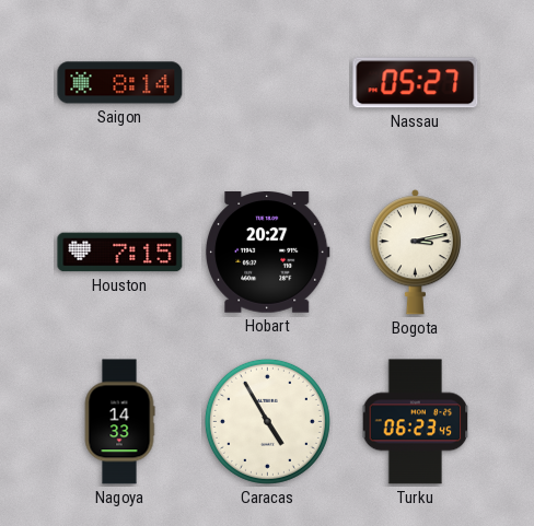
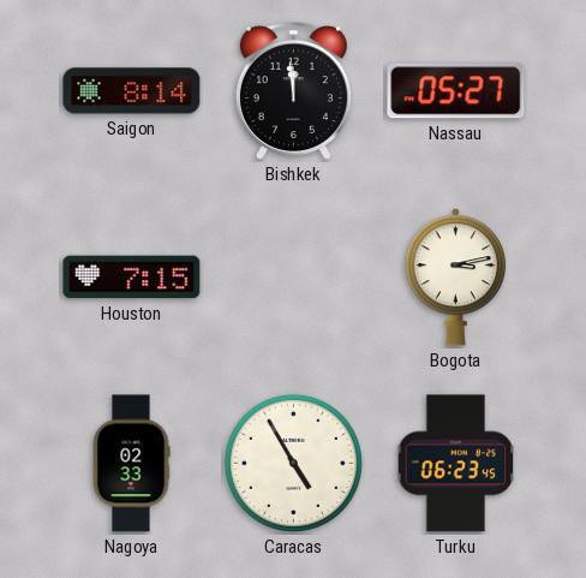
Bishkek: none -> 11:59 (293, 91)
Hobart: 20:27 -> none (267, 253)
Nagoya: 14:33 -> 02:33 (131, 464)
